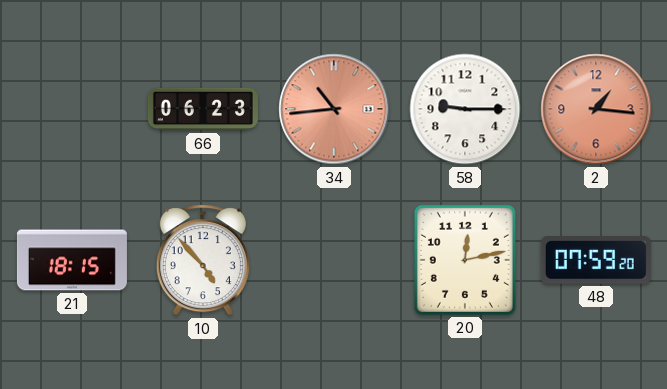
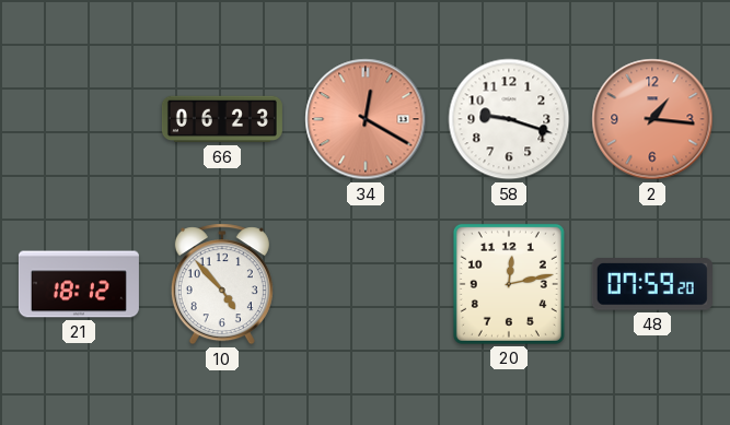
34: 10:44 -> 12:20 (366, 119)
58: 9:15 -> 9:18 (509, 119)
21: 18:15 -> 18:12 (79, 284)
